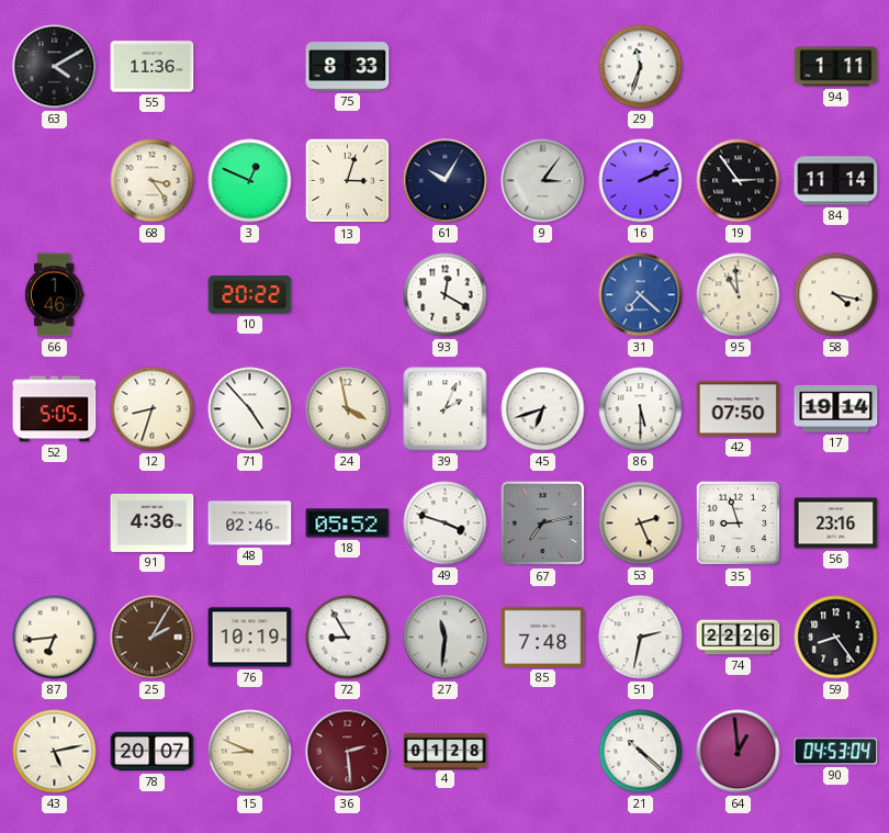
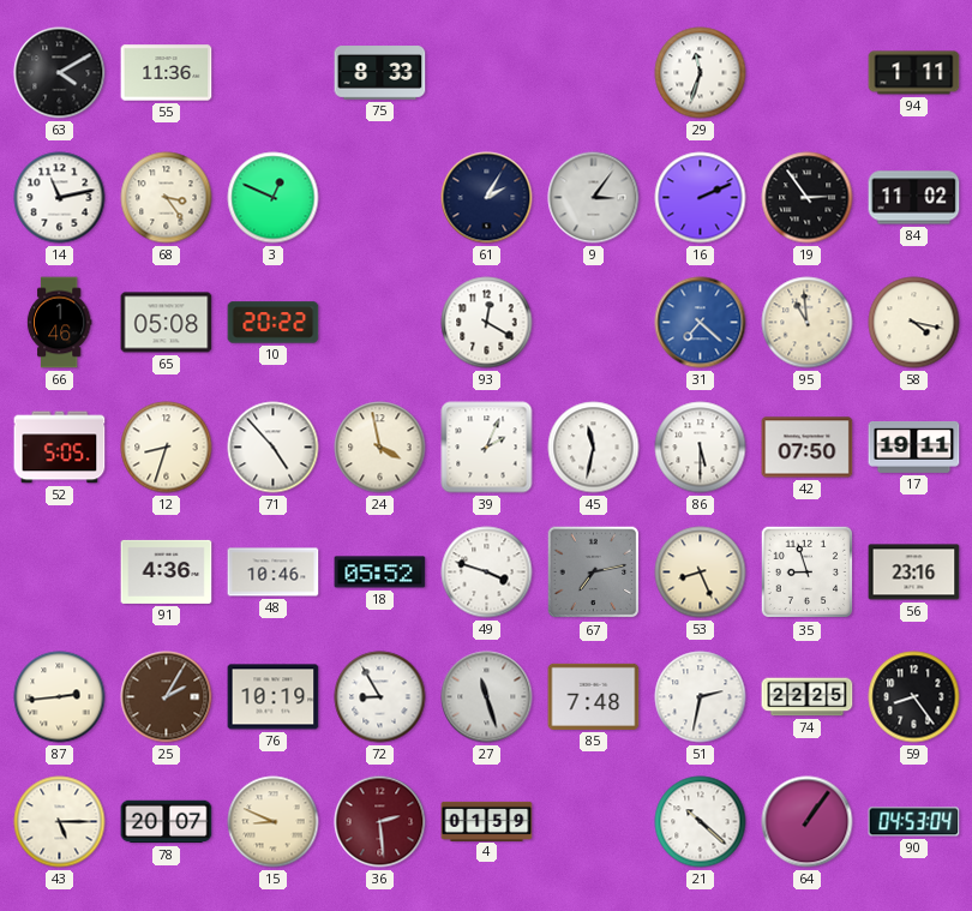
14: none -> 11:13 (60, 198)
13: 3:03 -> none (348, 181)
61: 10:05 -> 2:05 (487, 198)
84: 11:14 -> 11:02 (914, 198)
65: none -> 05:08 (167, 323)
45: 6:42 -> 11:32 (594, 448)
17: 19:14 -> 19:11 (914, 446)
48: 02:46 -> 10:46 (274, 573)
53: 2:26 -> 8:26 (701, 573)
87: 6:44 -> 2:44 (60, 697)
27: 11:31 -> 11:27 (487, 697)
74: 22:26 -> 22:25 (808, 697)
43: 5:13 -> 5:15 (60, 822)
4: 01:28 -> 01:59 (487, 821)
64: 12:59 -> 1:06 (808, 822)
